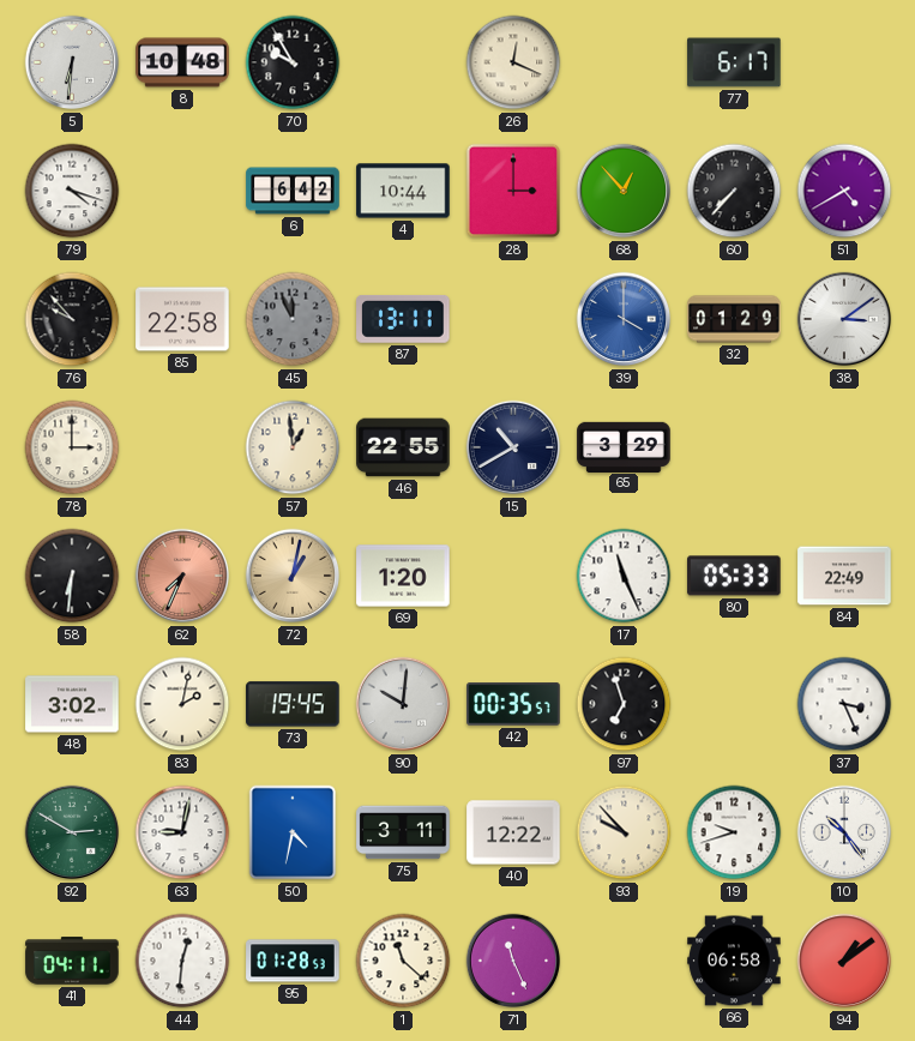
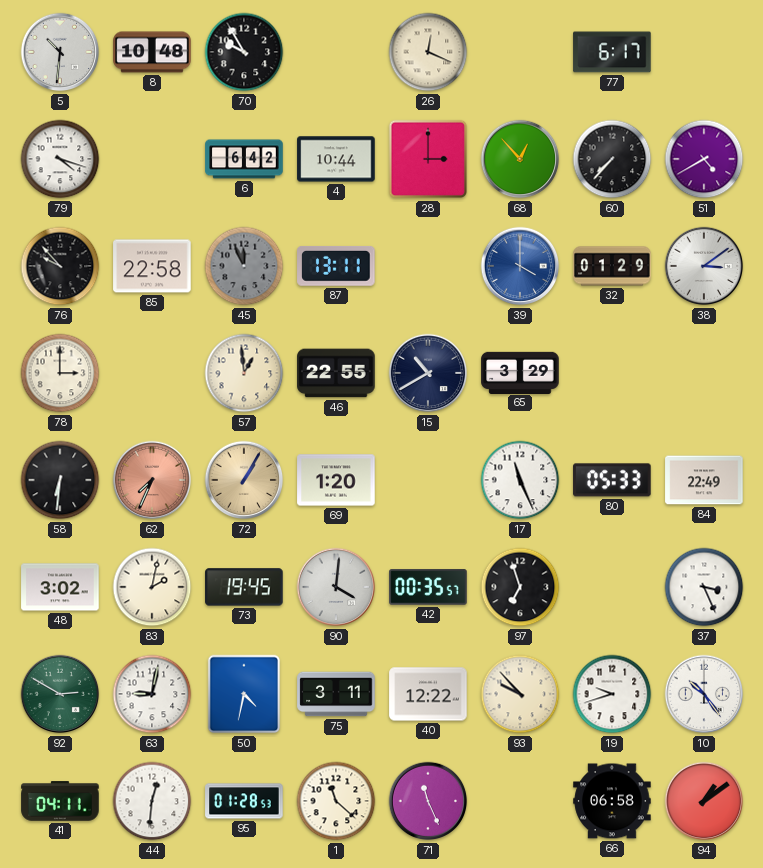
5: 6:31 -> 10:31 (60, 52)
72: 1:02 -> 1:05 (244, 480)
90: 10:01 -> 4:01 (336, 587)
